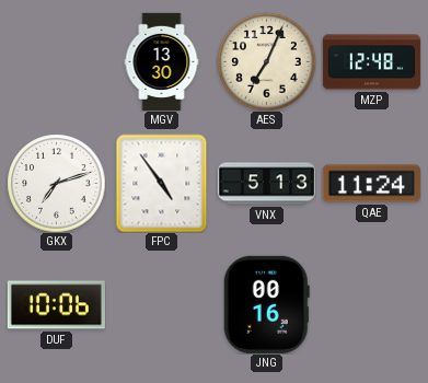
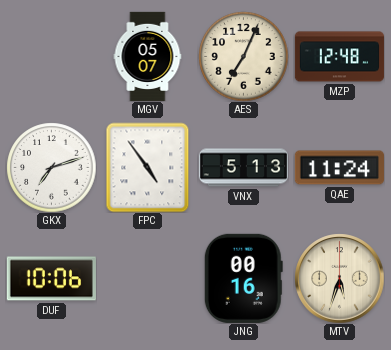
MGV: 13:30 -> 05:07 (148, 56)
MTV: none -> 5:33 (339, 278)
